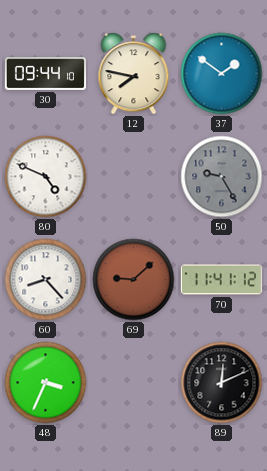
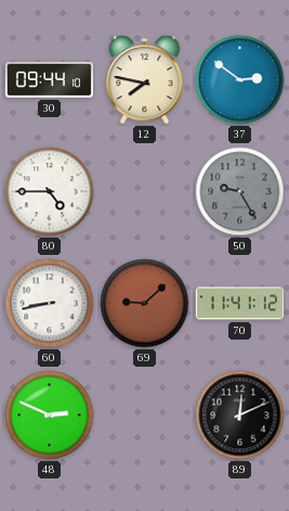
37: 1:51 -> 2:51 (240, 80)
80: 4:49 -> 4:45 (50, 192)
60: 8:23 -> 8:43 (50, 304)
48: 3:34 -> 2:49 (50, 416)
